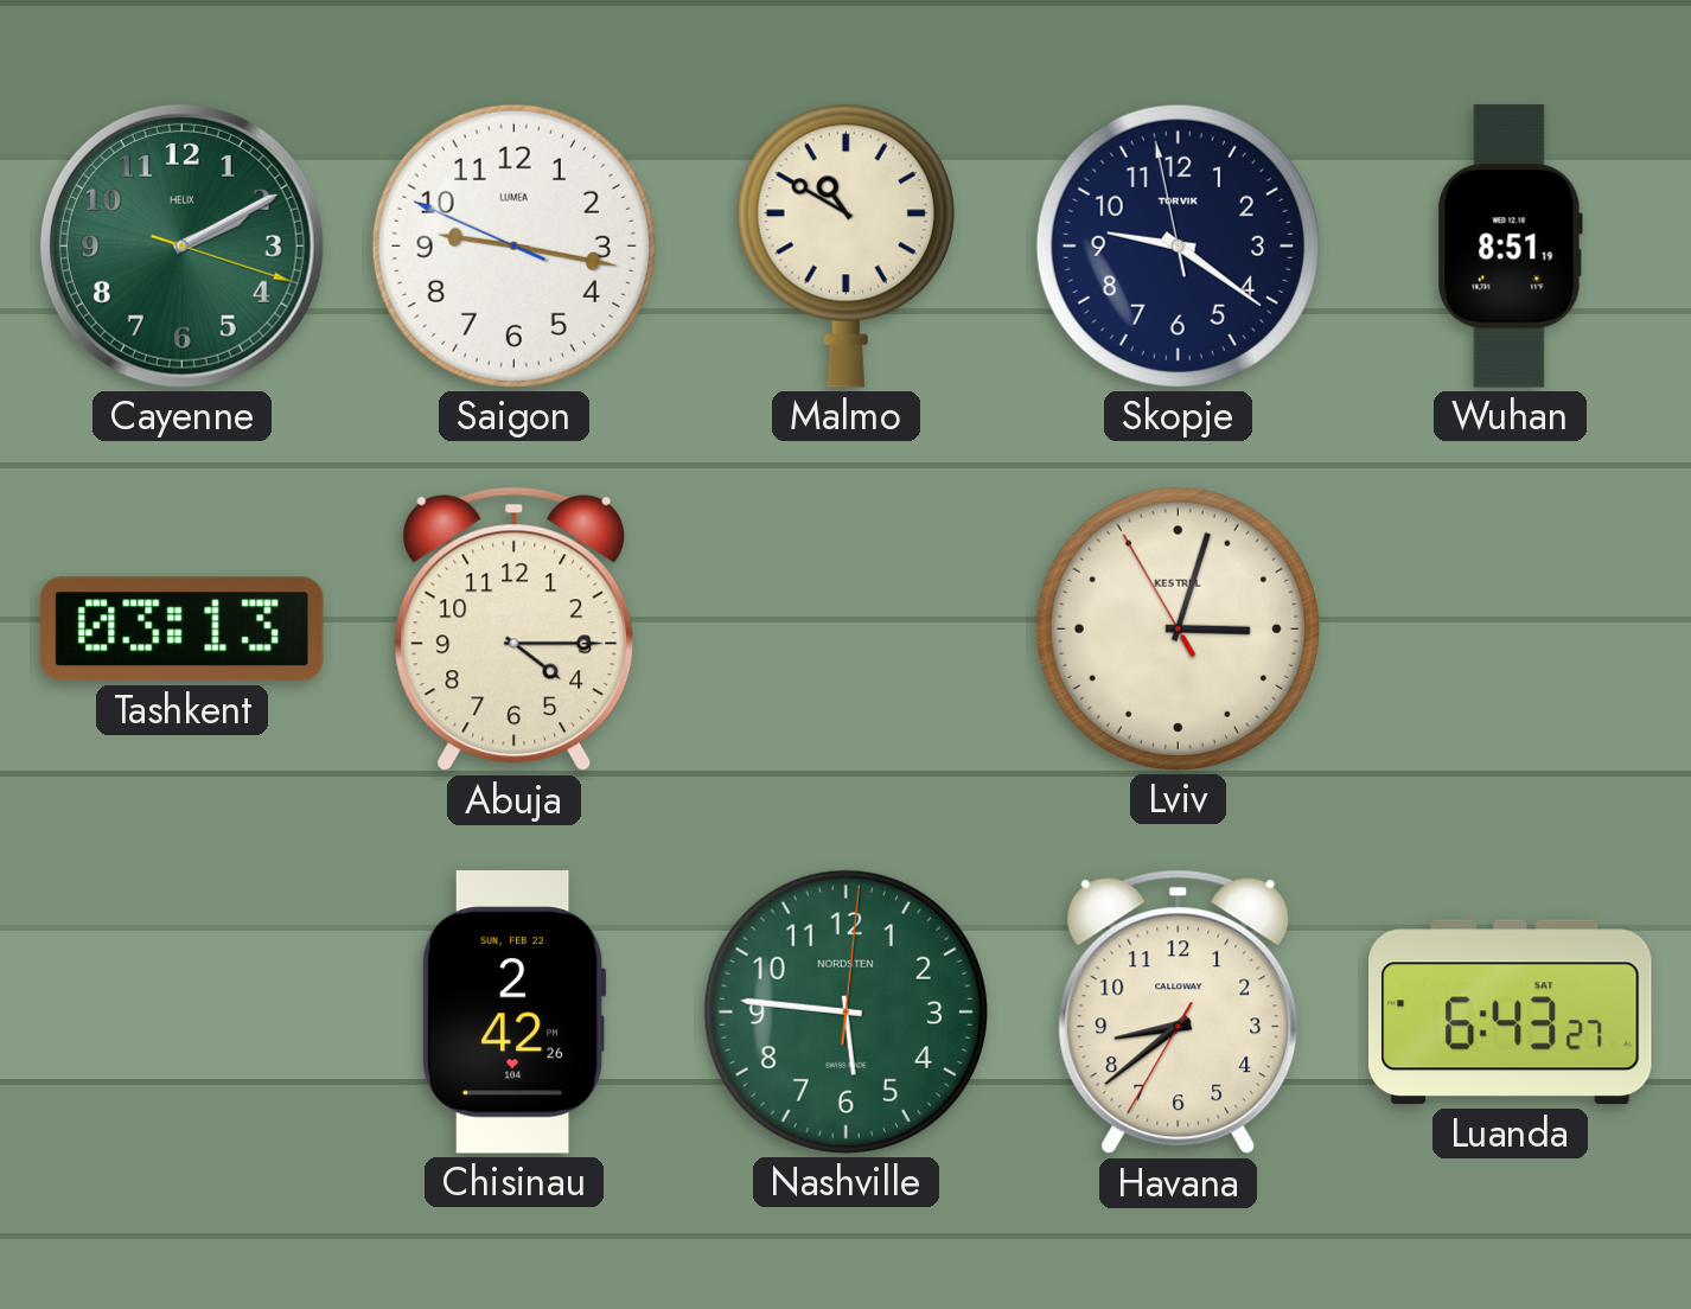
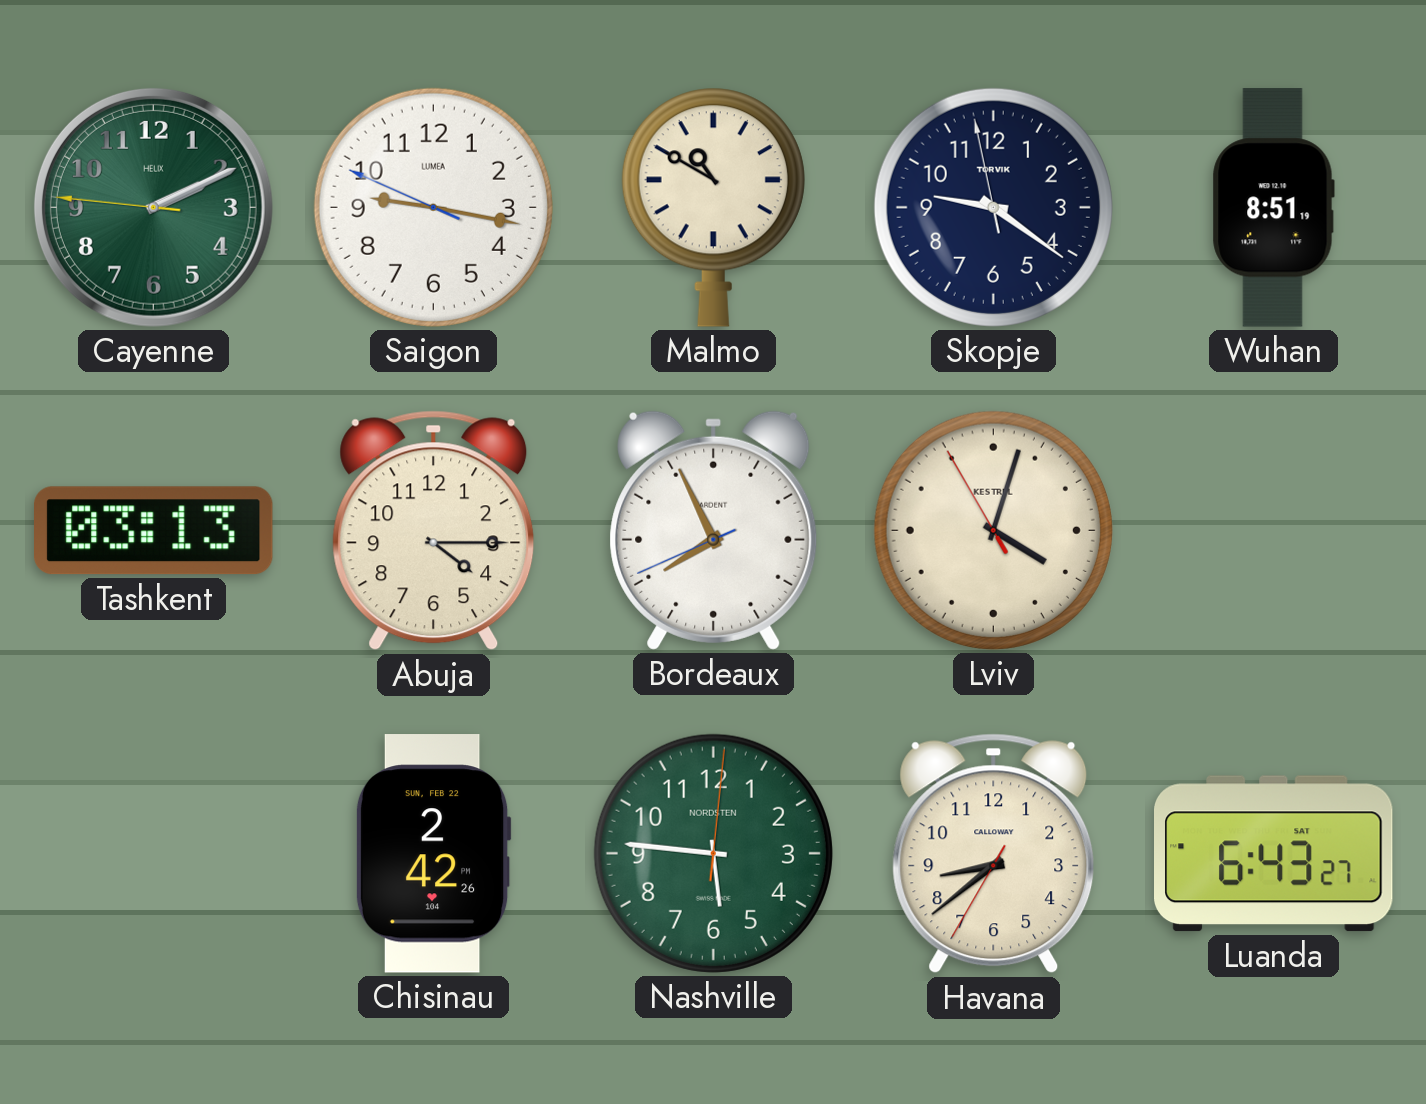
Cayenne: 2:10:18 -> 2:10:46 (153, 207)
Bordeaux: none -> 7:55 (714, 530)
Lviv: 3:02 -> 4:02 (993, 530)
